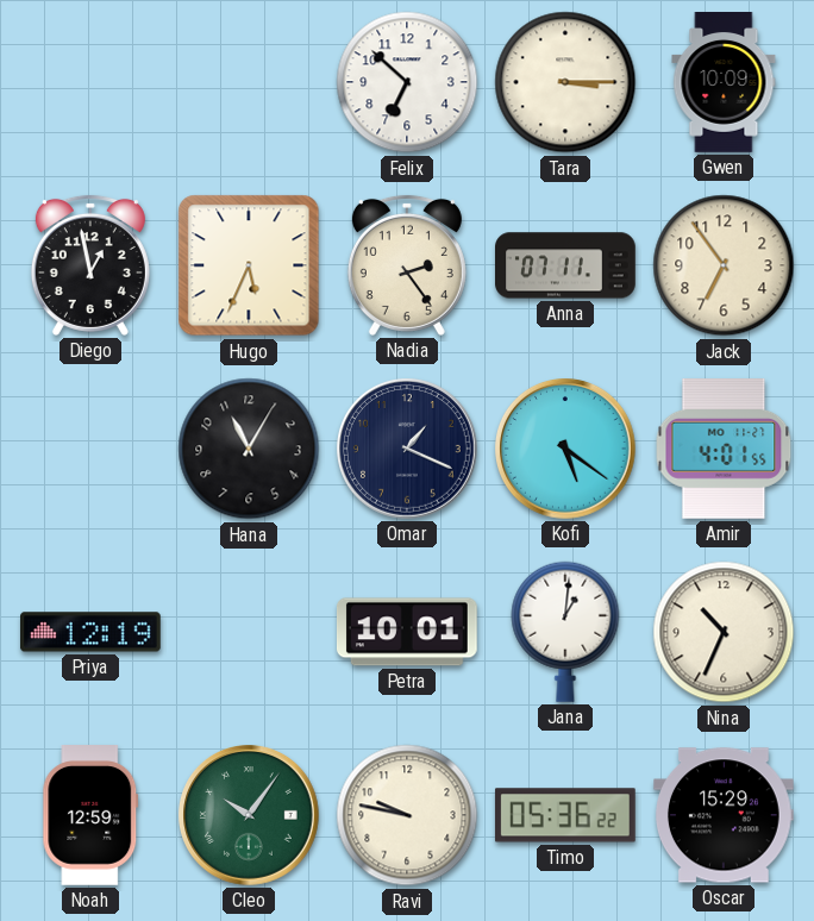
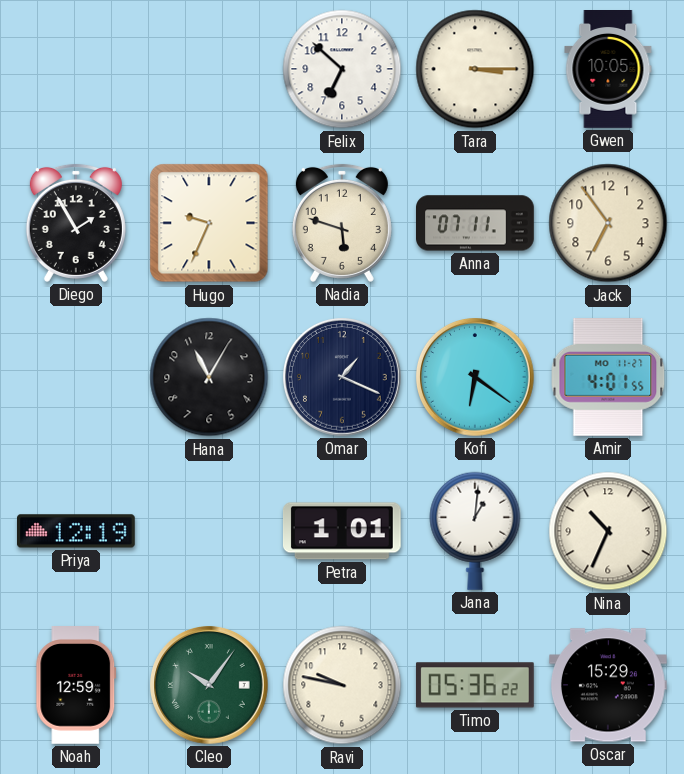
Gwen: 10:09 -> 10:05 (608, 70)
Diego: 12:58 -> 1:55 (76, 223)
Hugo: 5:34 -> 9:34 (209, 223)
Nadia: 2:24 -> 5:48 (342, 223)
Kofi: 5:21 -> 6:21 (476, 378)
Petra: 10:01 -> 1:01 (342, 531)
